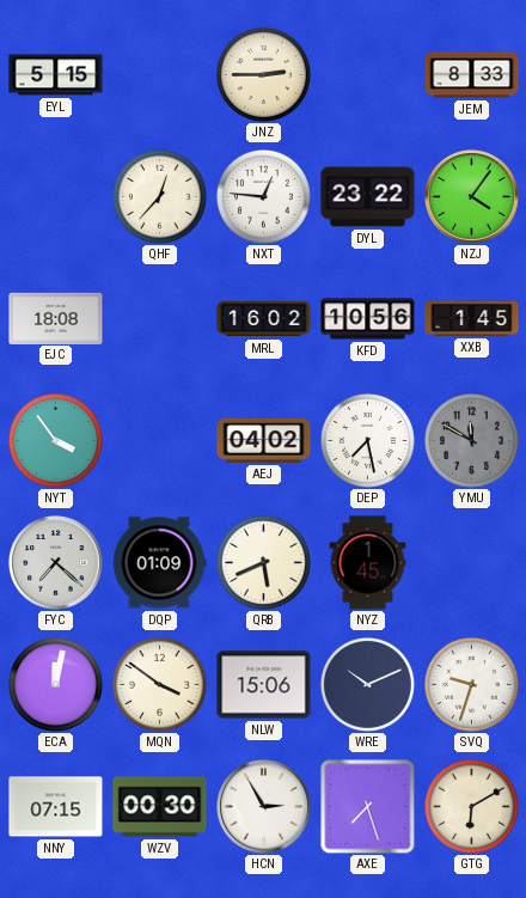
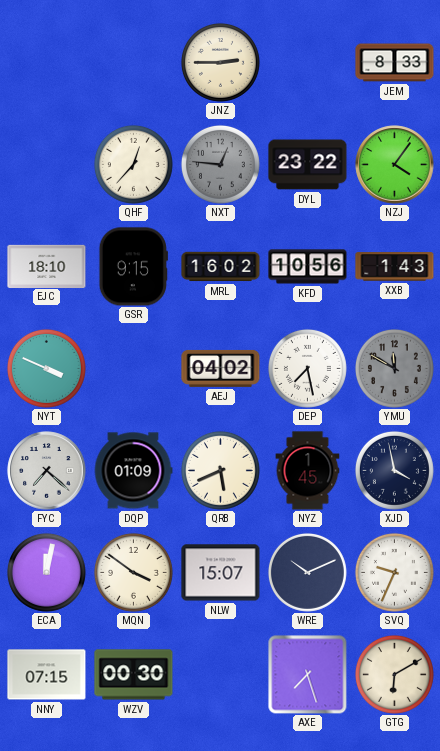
EYL: 5:15 -> none (56, 75)
NXT dial: white -> grey (220, 164)
EJC: 18:08 -> 18:10 (47, 266)
GSR: none -> 9:15 (133, 267)
XXB: 1:45 -> 1:43 (395, 267)
NYT: 3:54 -> 3:49 (46, 368)
XJD: none -> 3:58 (394, 470)
NLW: 15:06 -> 15:07 (221, 573)
SVQ: 9:33 -> 9:34 (394, 572)
HCN: 2:55 -> none (264, 807)
